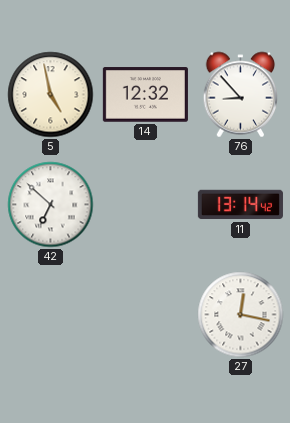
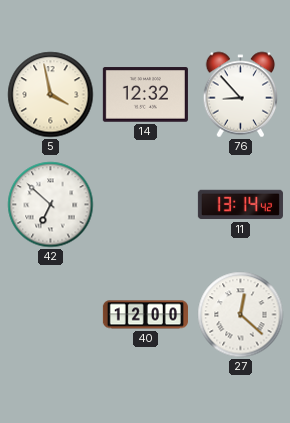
5: 4:58 -> 3:58 (51, 95)
40: none -> 12:00 (145, 315)
27: 12:17 -> 12:22 (241, 315)
